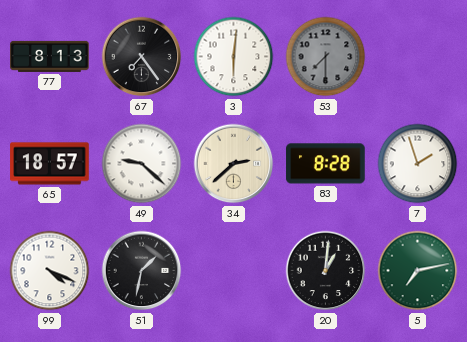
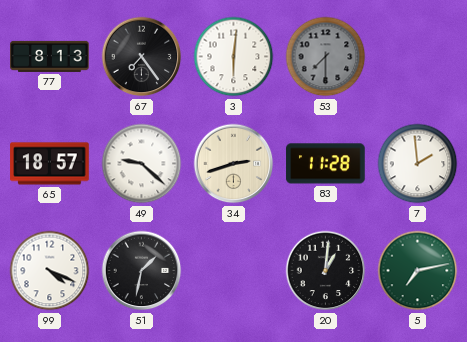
34: 2:38 -> 2:42 (234, 164)
83: 8:28 -> 11:28 (326, 164)
7: 1:57 -> 1:59 (418, 164)
